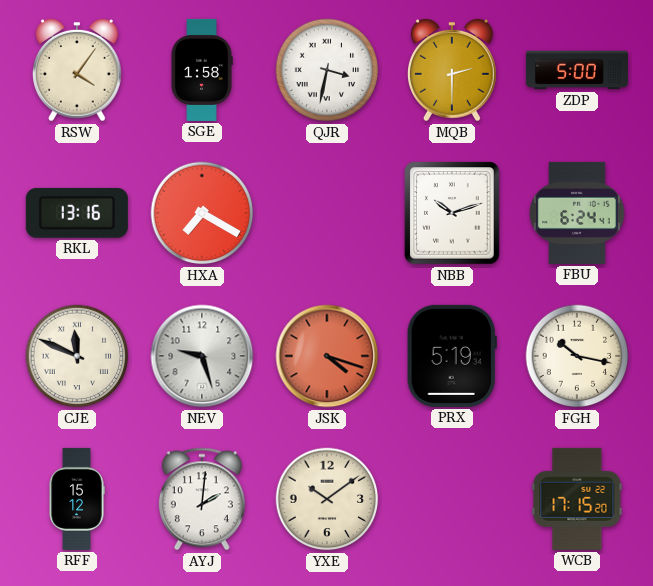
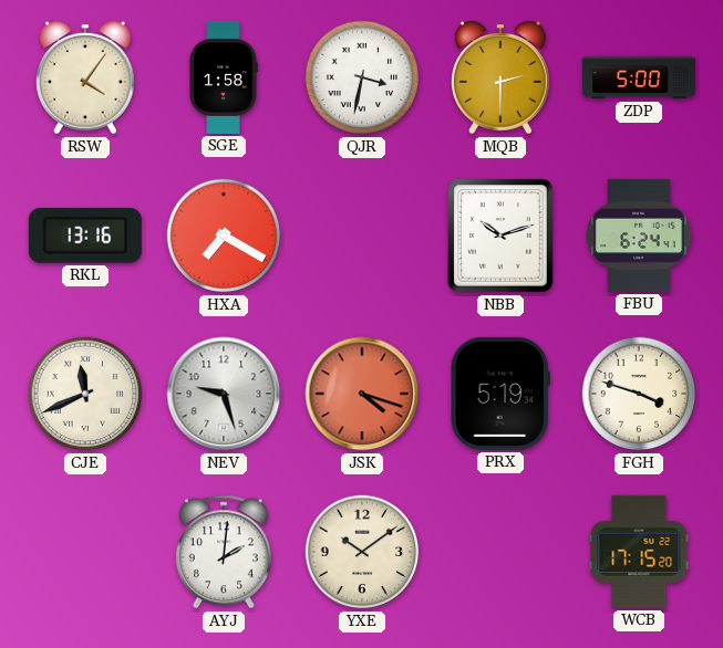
CJE: 11:49 -> 11:41 (85, 394)
FGH: 10:17 -> 3:48 (639, 394)
RFF: 15:12 -> none (77, 499)
